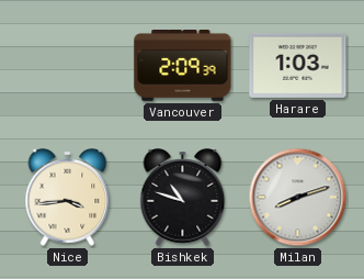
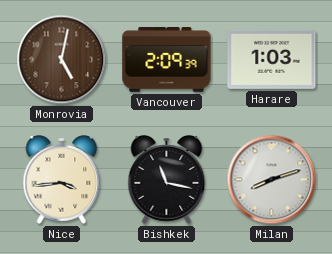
Monrovia: none -> 5:02 (62, 60)
Bishkek: 10:48 -> 11:17 (167, 180)
